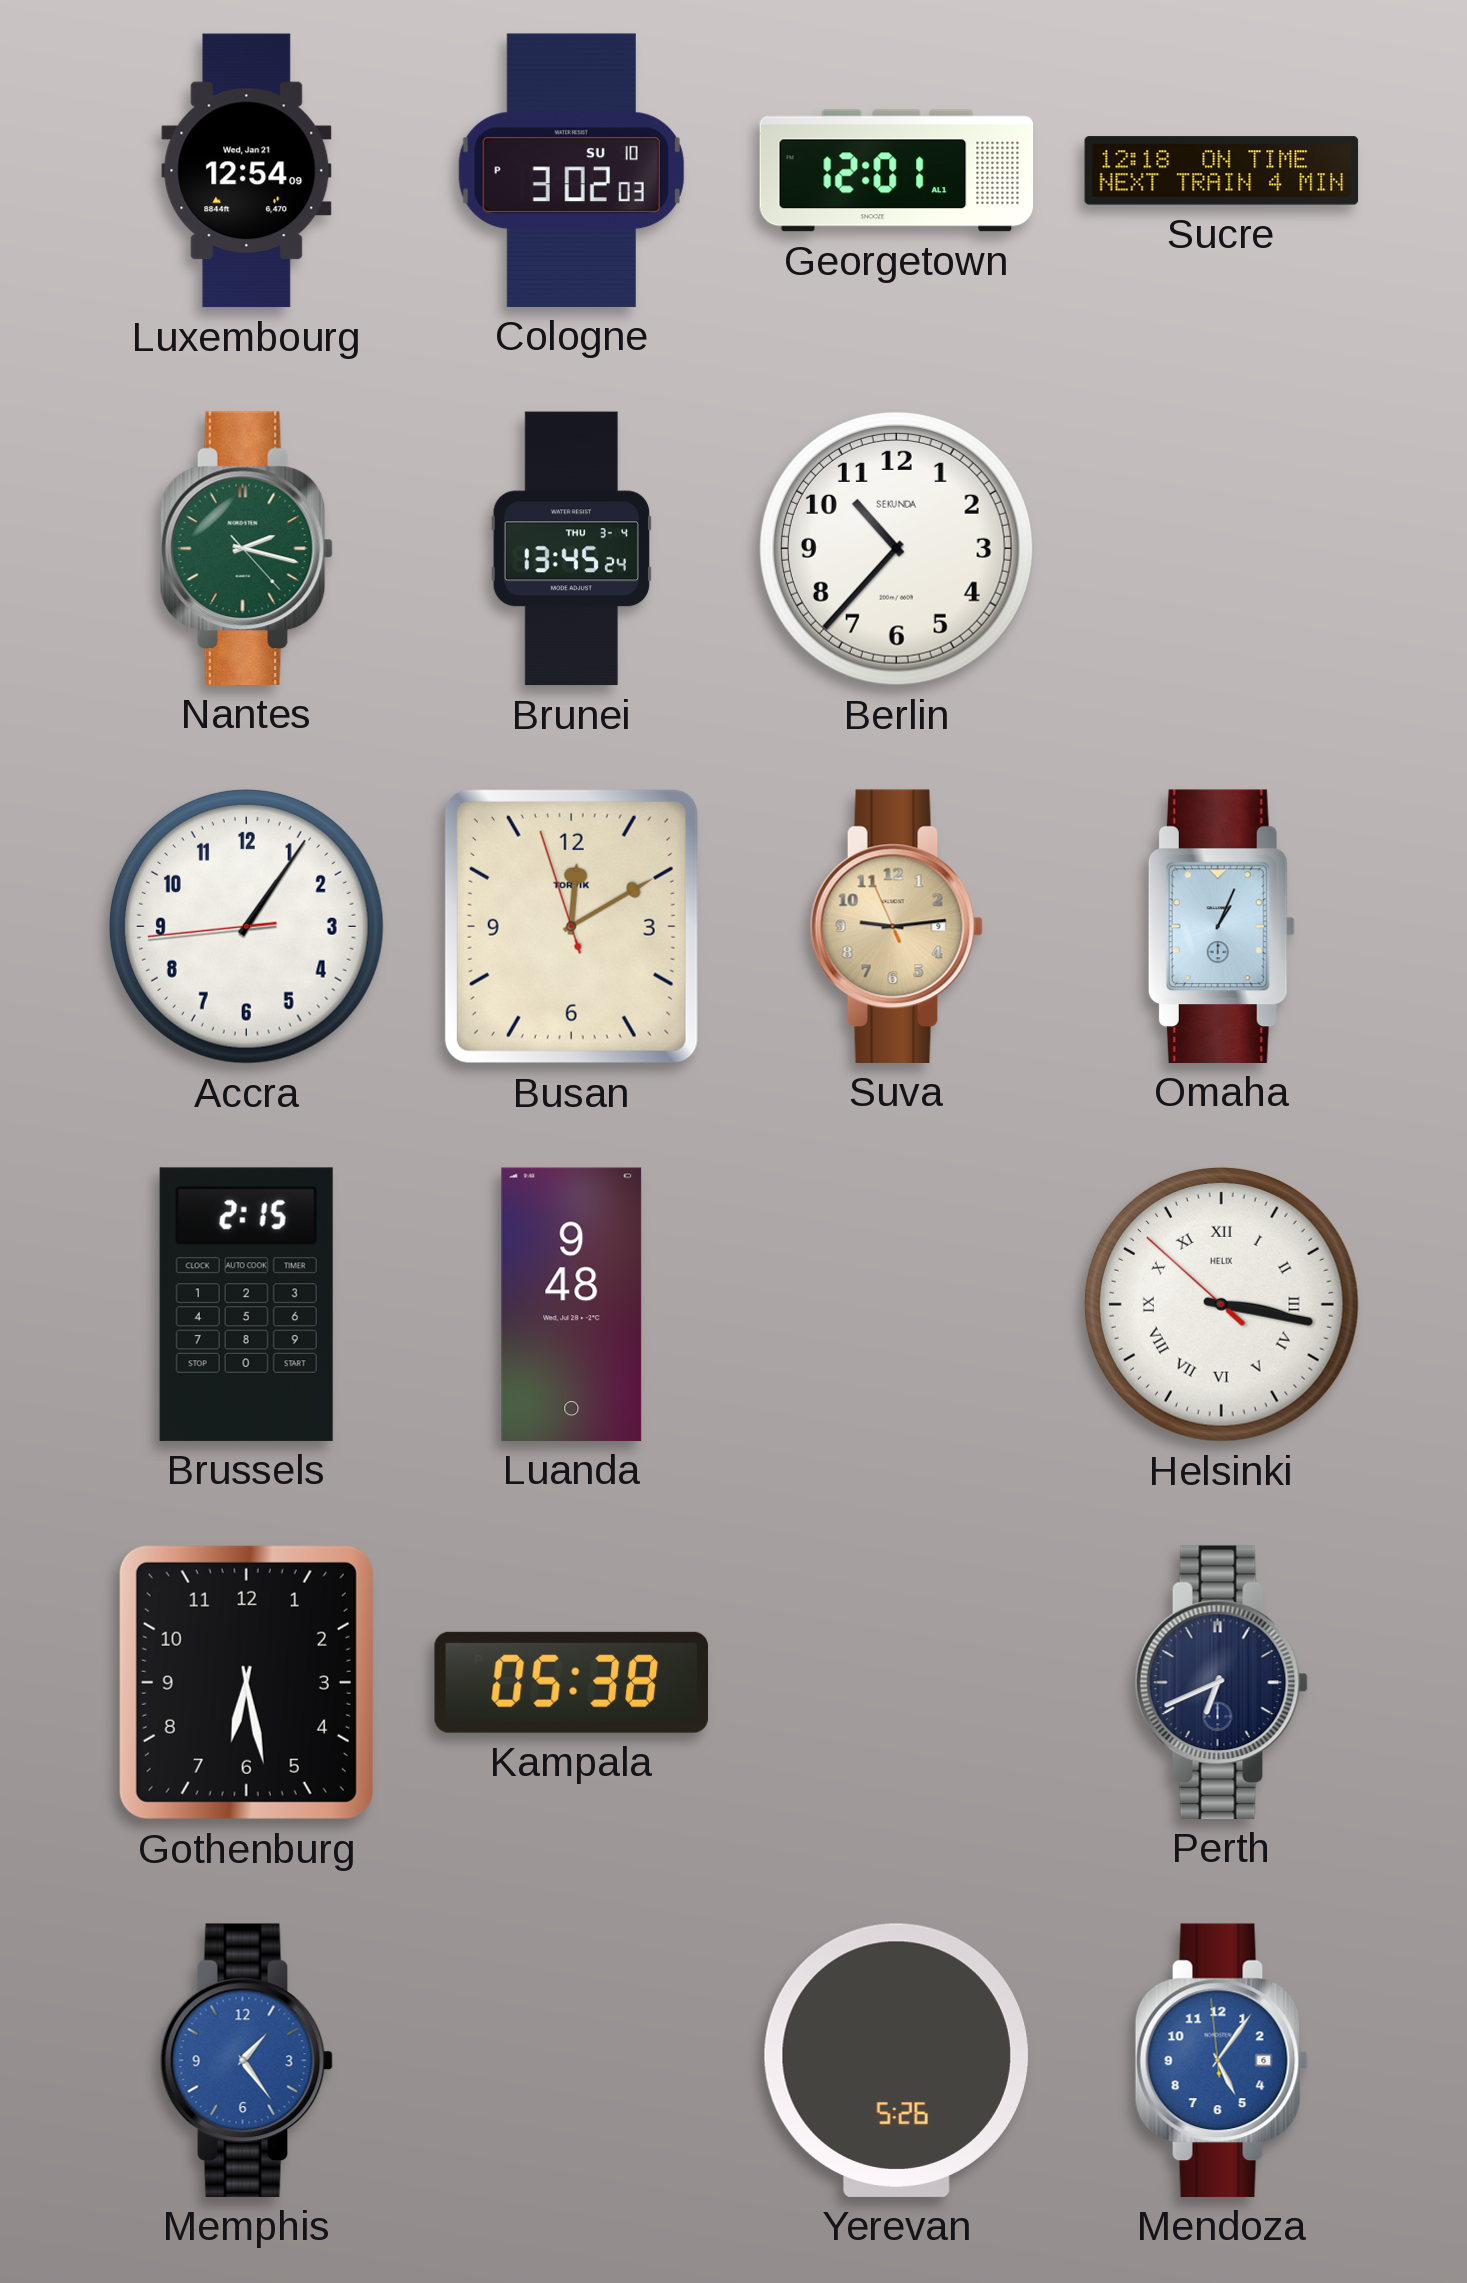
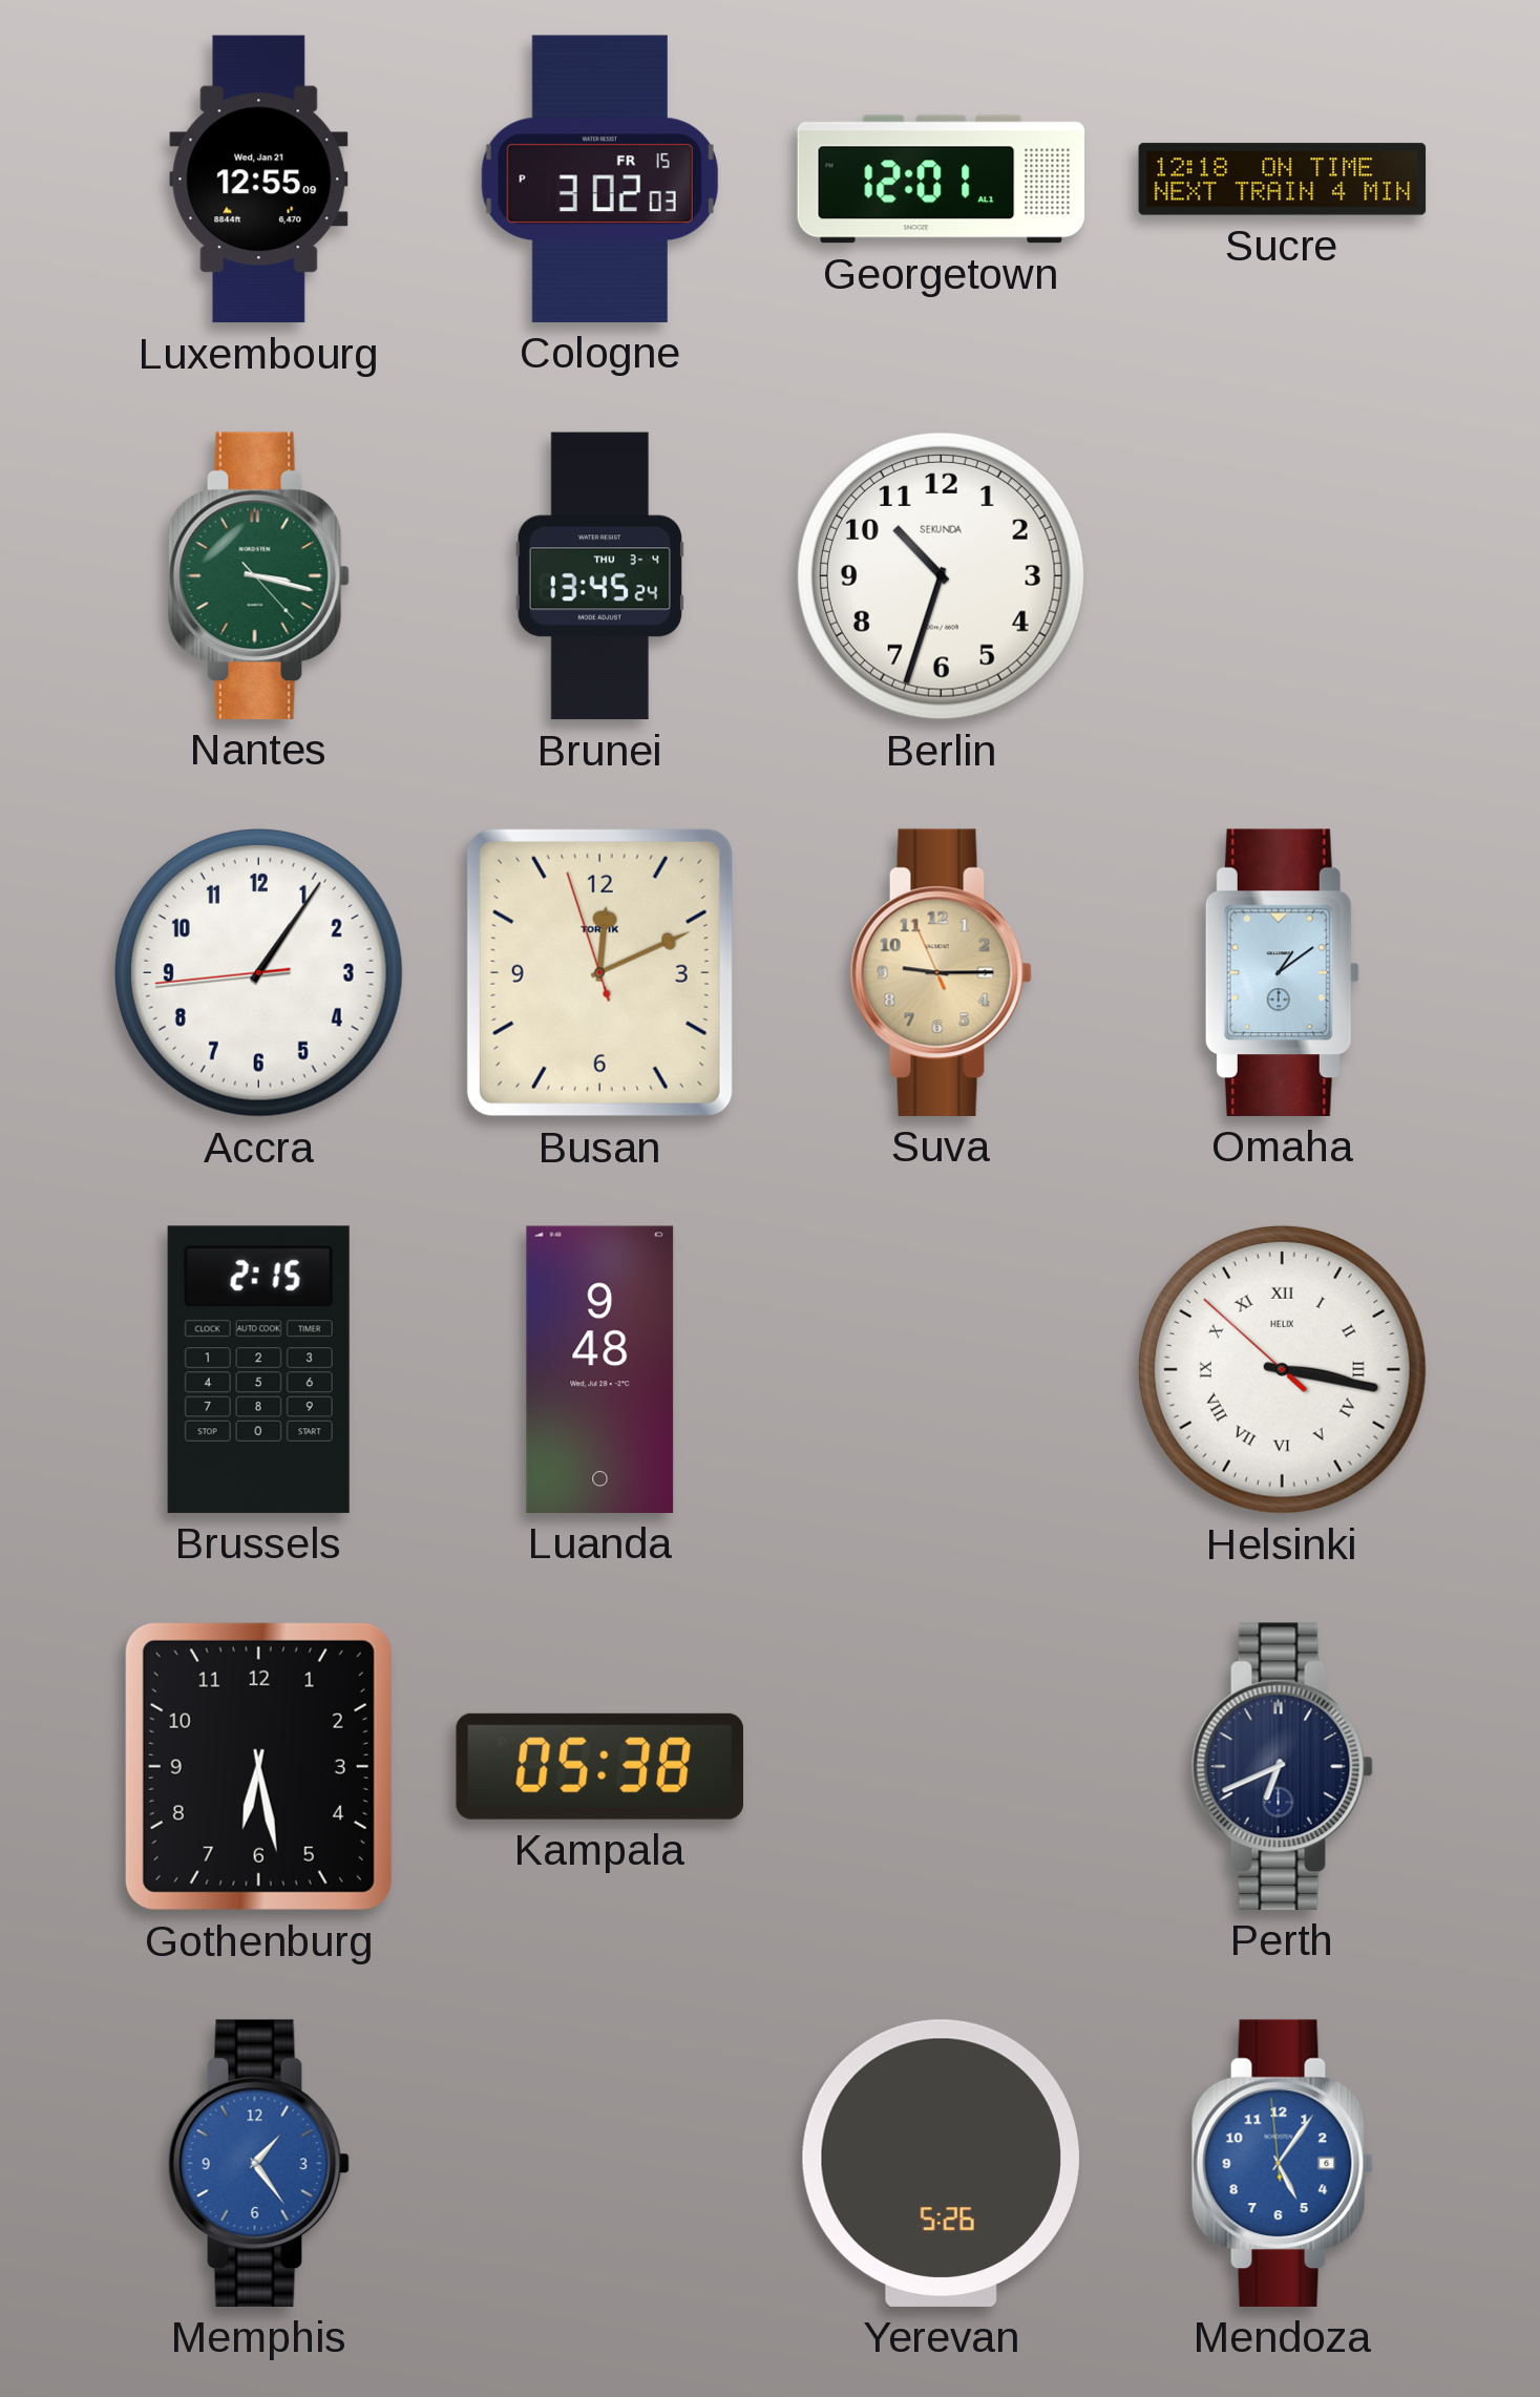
Luxembourg: 12:54 -> 12:55 (259, 180)
Cologne date: SU 10 -> FR 15 (599, 178)
Nantes: 2:17 -> 3:17 (258, 575)
Berlin: 10:37 -> 10:33 (941, 575)
Busan: 12:09 -> 12:10 (599, 972)
Suva: 9:13 -> 9:14 (941, 972)
Omaha: 1:04 -> 1:09 (1282, 972)
